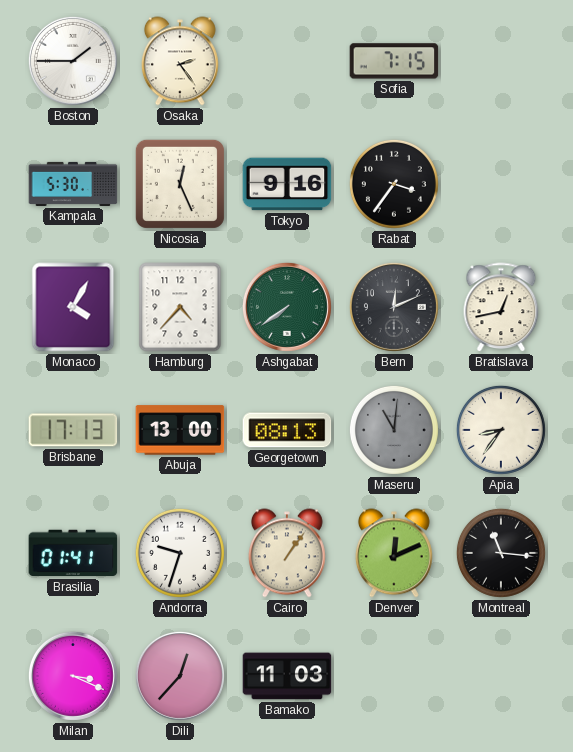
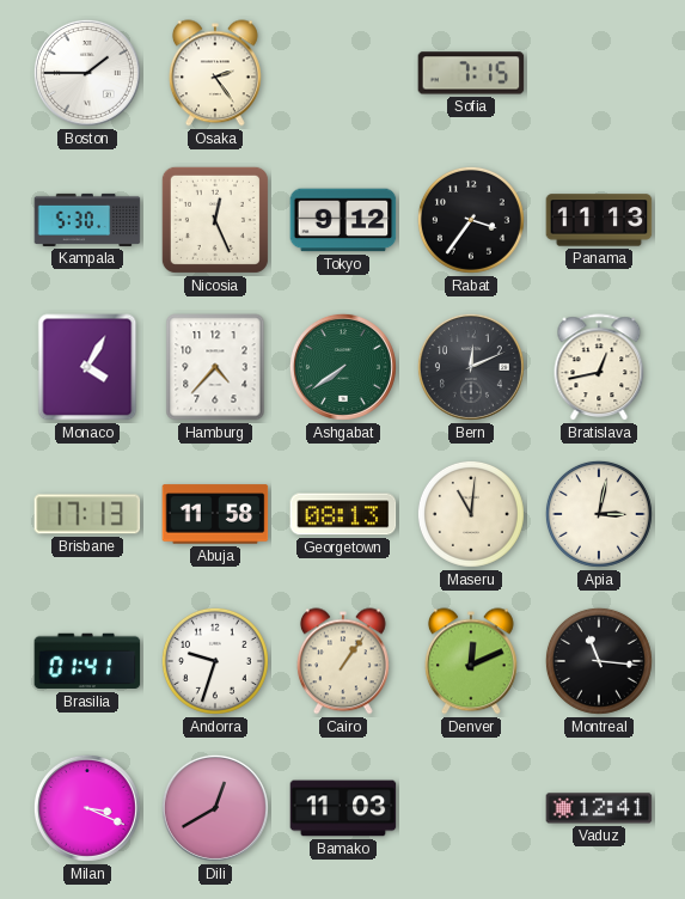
Tokyo: 9:16 -> 9:12 (343, 220)
Panama: none -> 11:13 (599, 220)
Abuja: 13:00 -> 11:58 (215, 514)
Maseru dial: grey -> cream (471, 514)
Apia: 8:36 -> 3:02 (599, 514)
Dili: 12:37 -> 12:40 (215, 808)
Vaduz: none -> 12:41 (599, 808)
